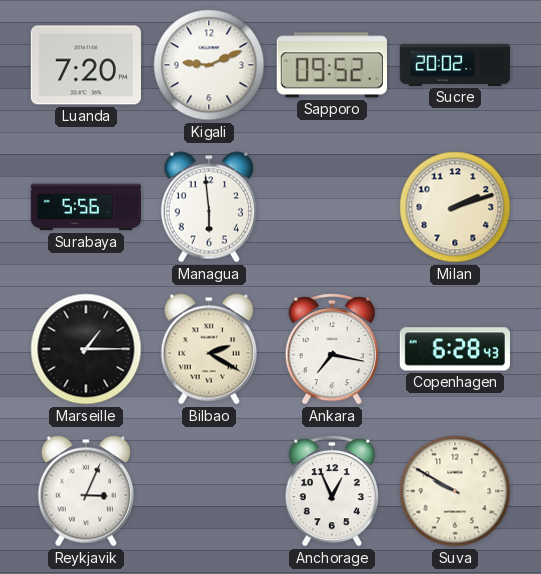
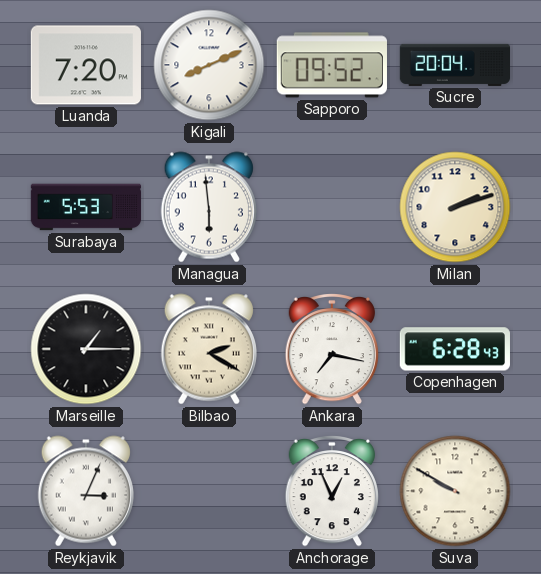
Kigali: 9:11 -> 8:11 (209, 65)
Sucre: 20:02 -> 20:04 (454, 65)
Surabaya: 5:56 -> 5:53 (86, 207)
